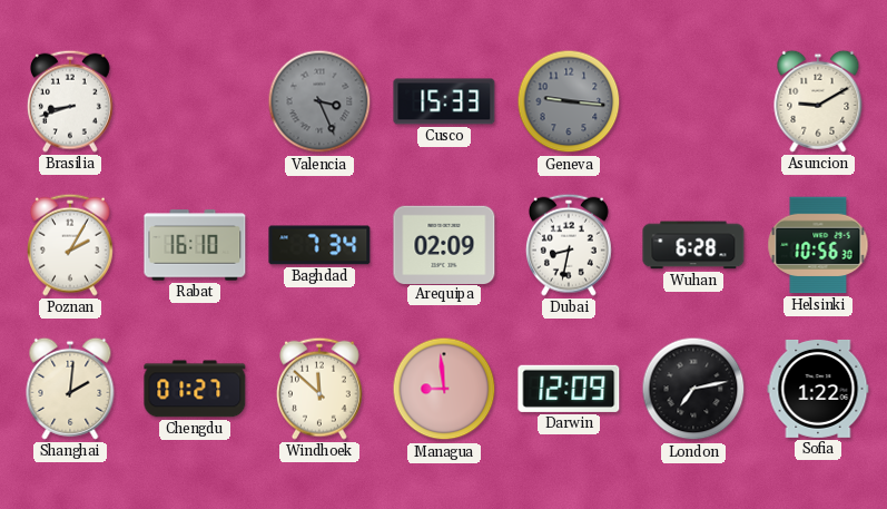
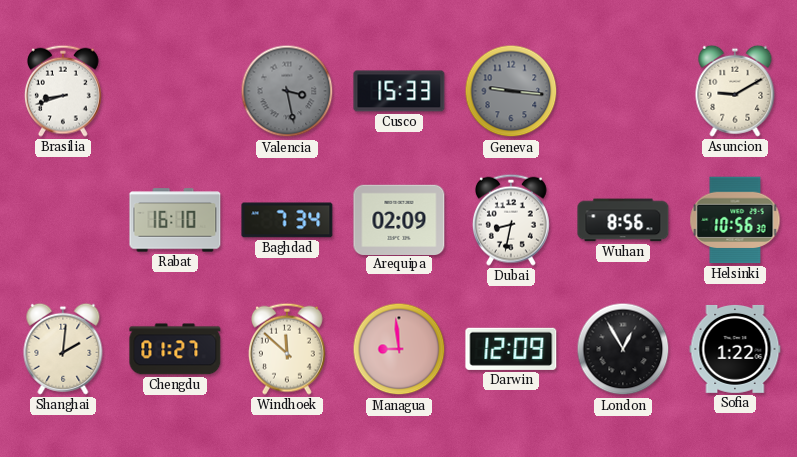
Valencia: 3:26 -> 3:28 (287, 91)
Poznan: 2:05 -> none (70, 245)
Wuhan: 6:28 -> 8:56 (623, 220)
London: 7:13 -> 12:55 (623, 349)
